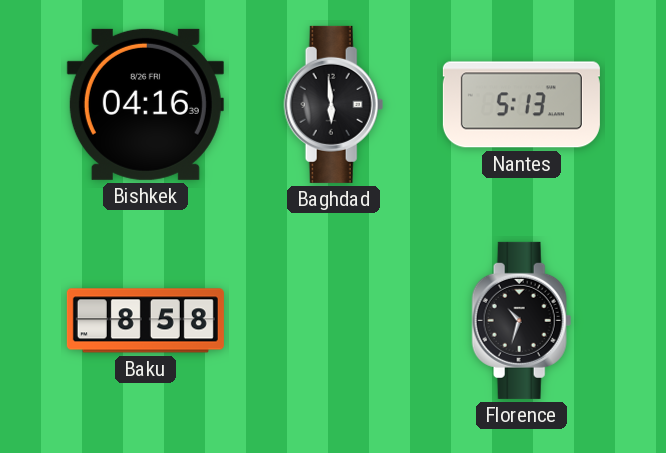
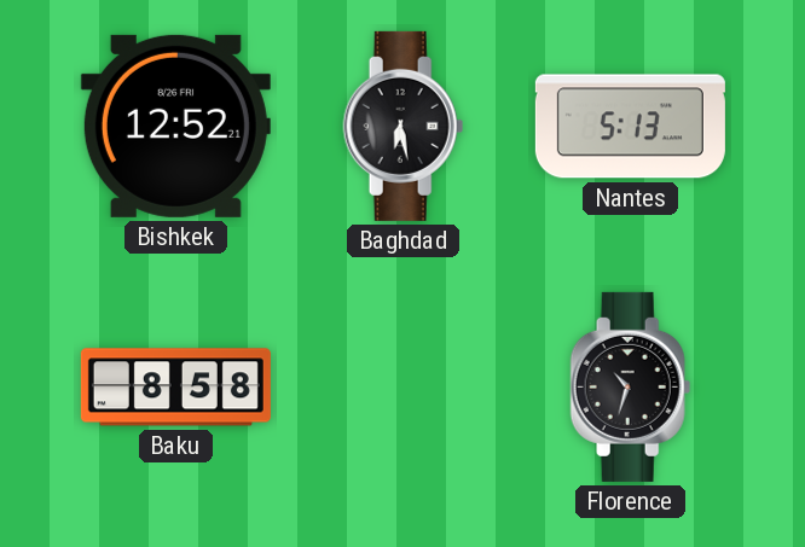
Bishkek: 04:16 -> 12:52 (175, 126)
Baghdad: 5:59 -> 6:28 (404, 126)
